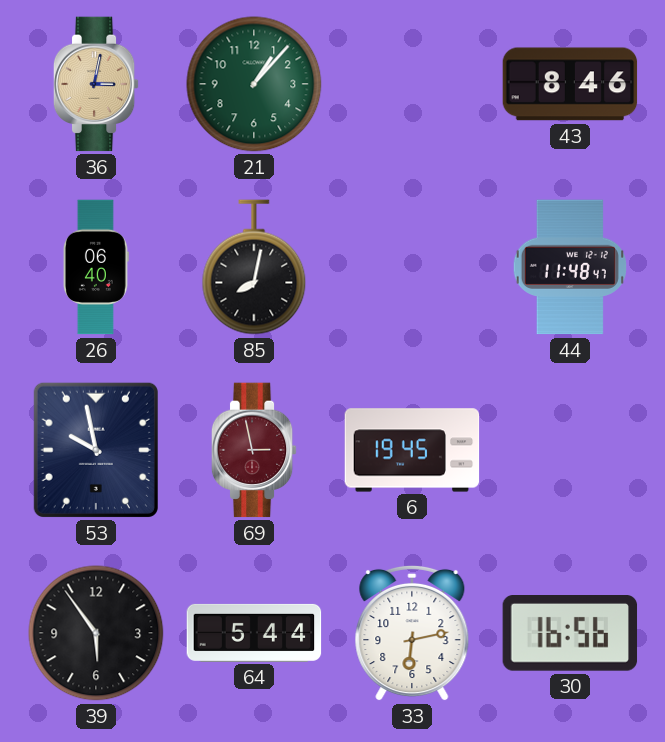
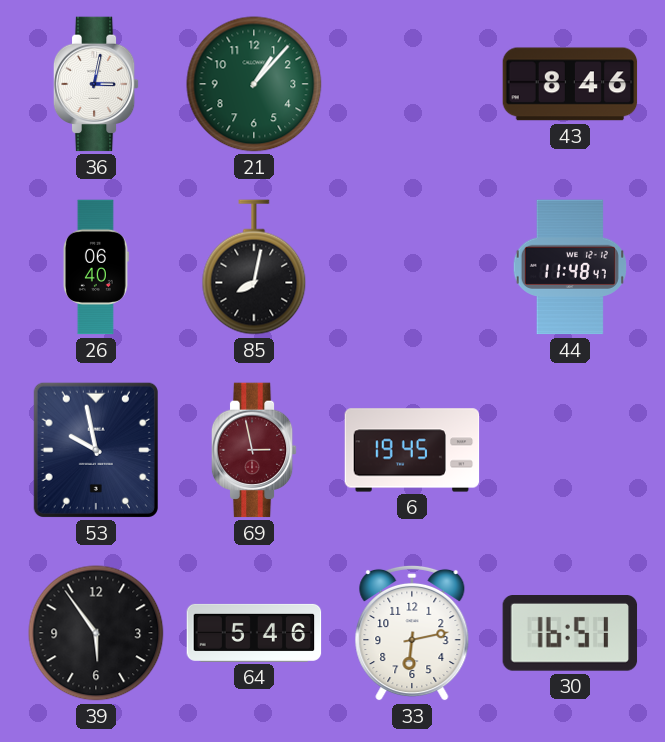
36 dial: champagne -> white (96, 84)
64: 5:44 -> 5:46 (254, 633)
30: 16:56 -> 16:51 (570, 633)
